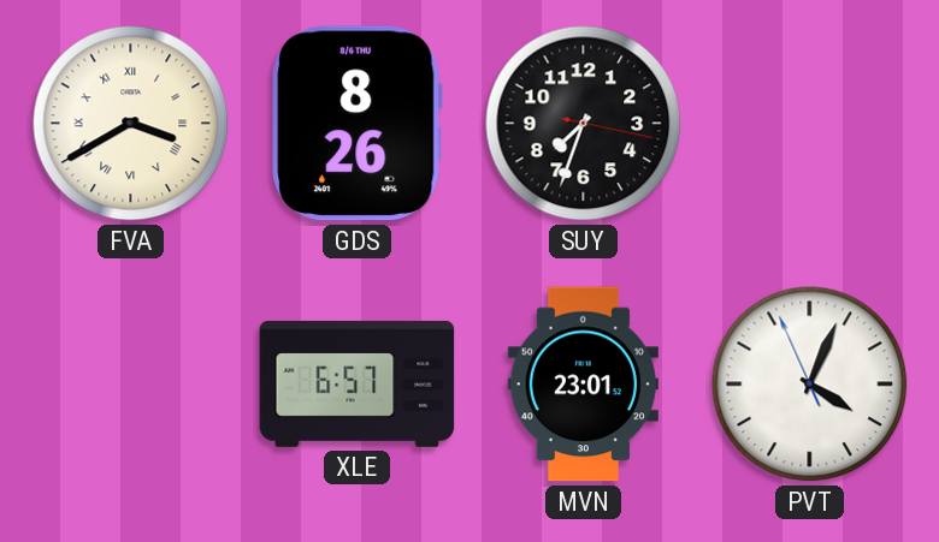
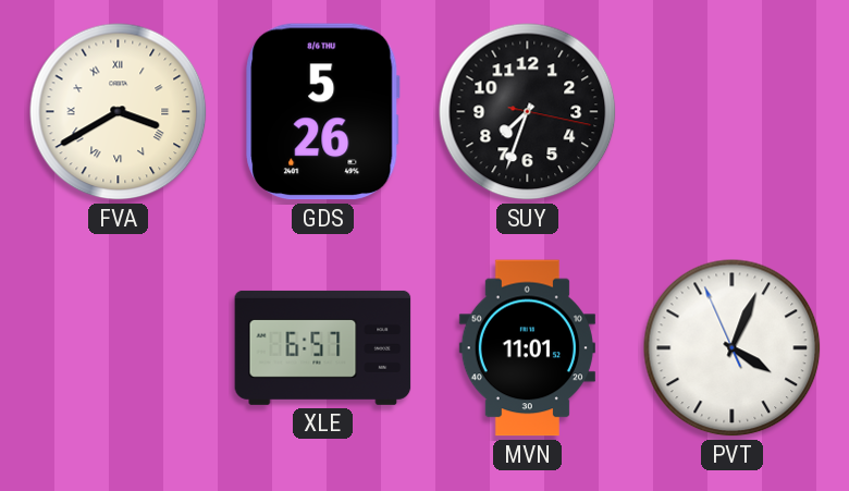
GDS: 8:26 -> 5:26 (323, 112)
MVN: 23:01 -> 11:01 (527, 348)
